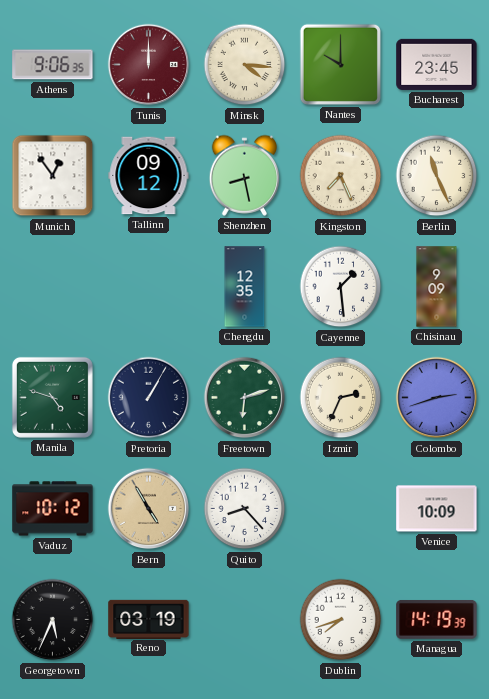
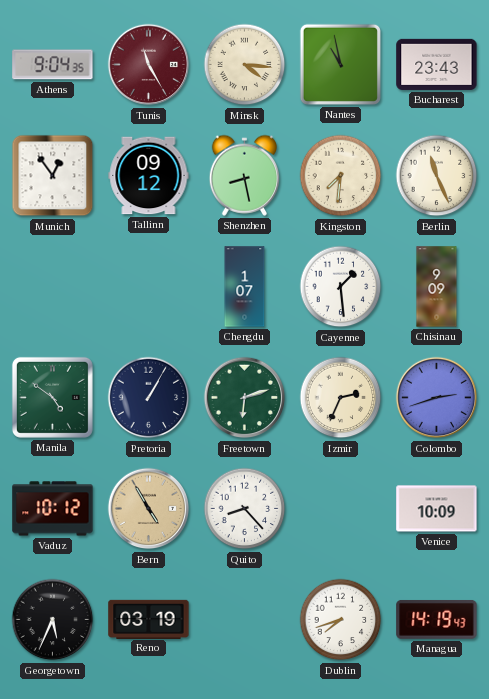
Athens: 9:06 -> 9:04 (53, 65)
Tunis: 12:00 -> 11:25 (149, 65)
Nantes: 10:00 -> 10:58 (340, 64)
Bucharest: 23:45 -> 23:43 (437, 64)
Kingston: 7:26 -> 7:31 (341, 176)
Chengdu: 12:35 -> 1:07 (245, 287)
Manila: 4:48 -> 4:51 (52, 397)
Managua: 14:19:39 -> 14:19:43 (437, 619)
